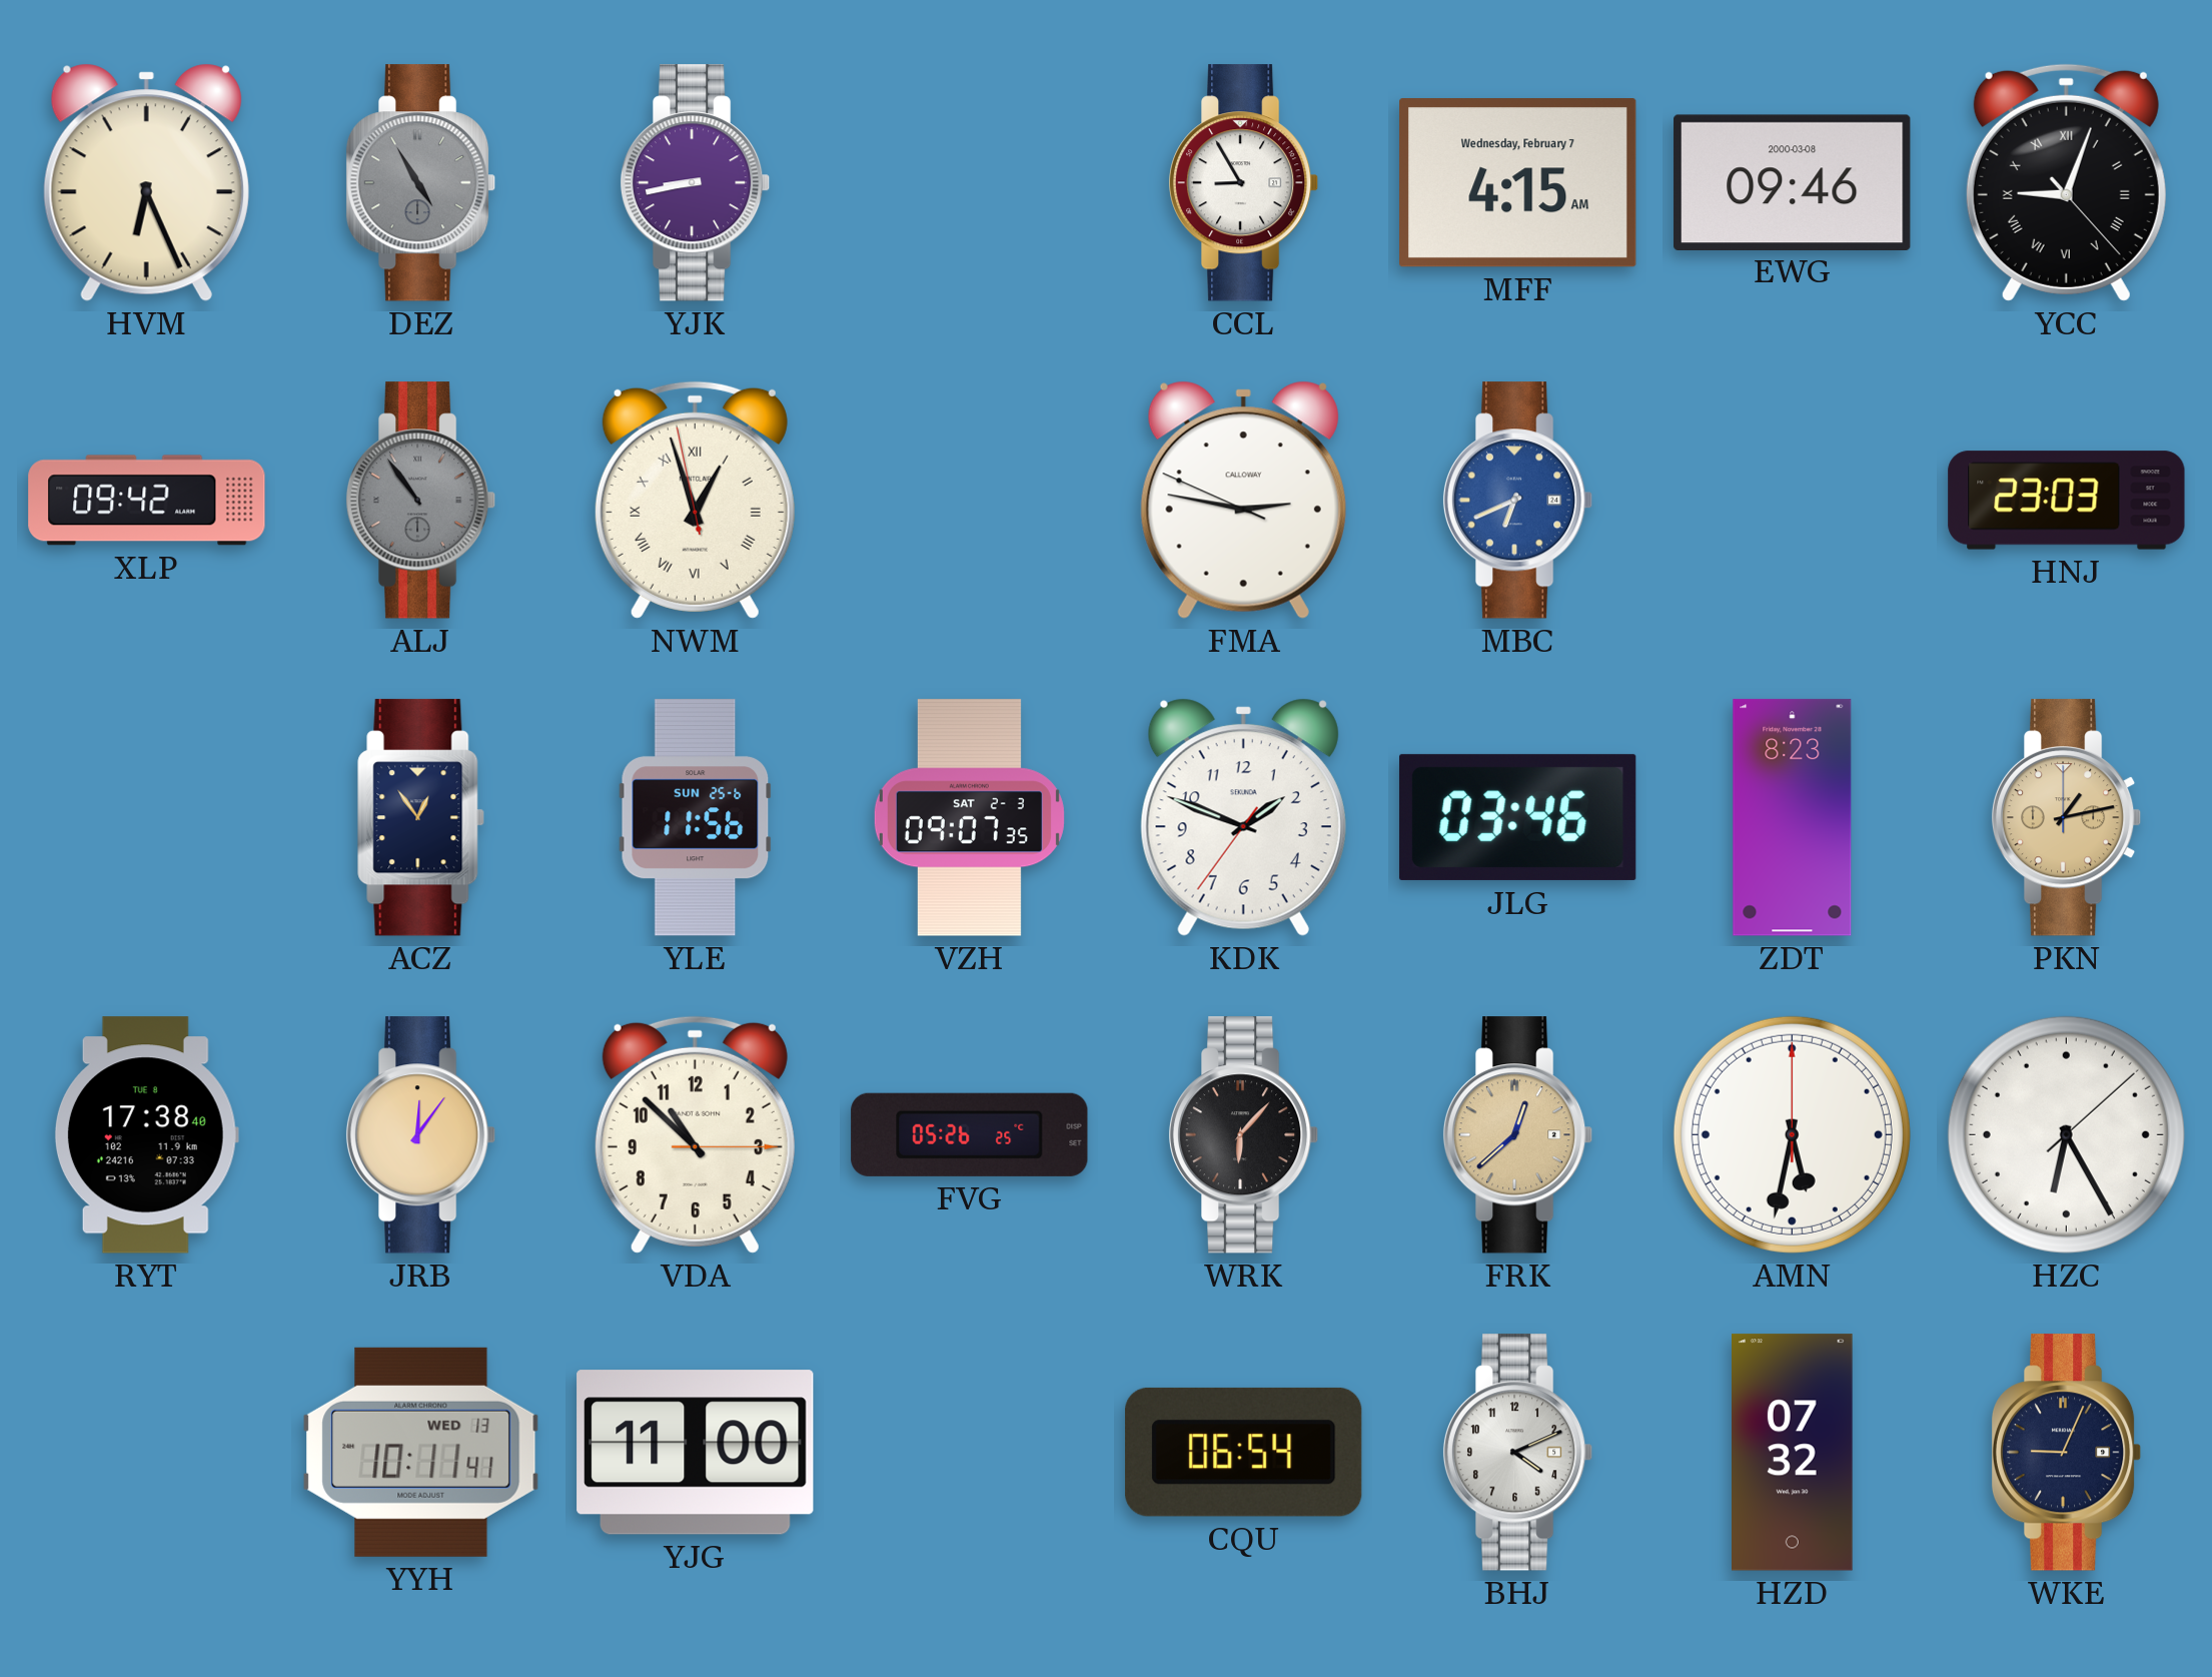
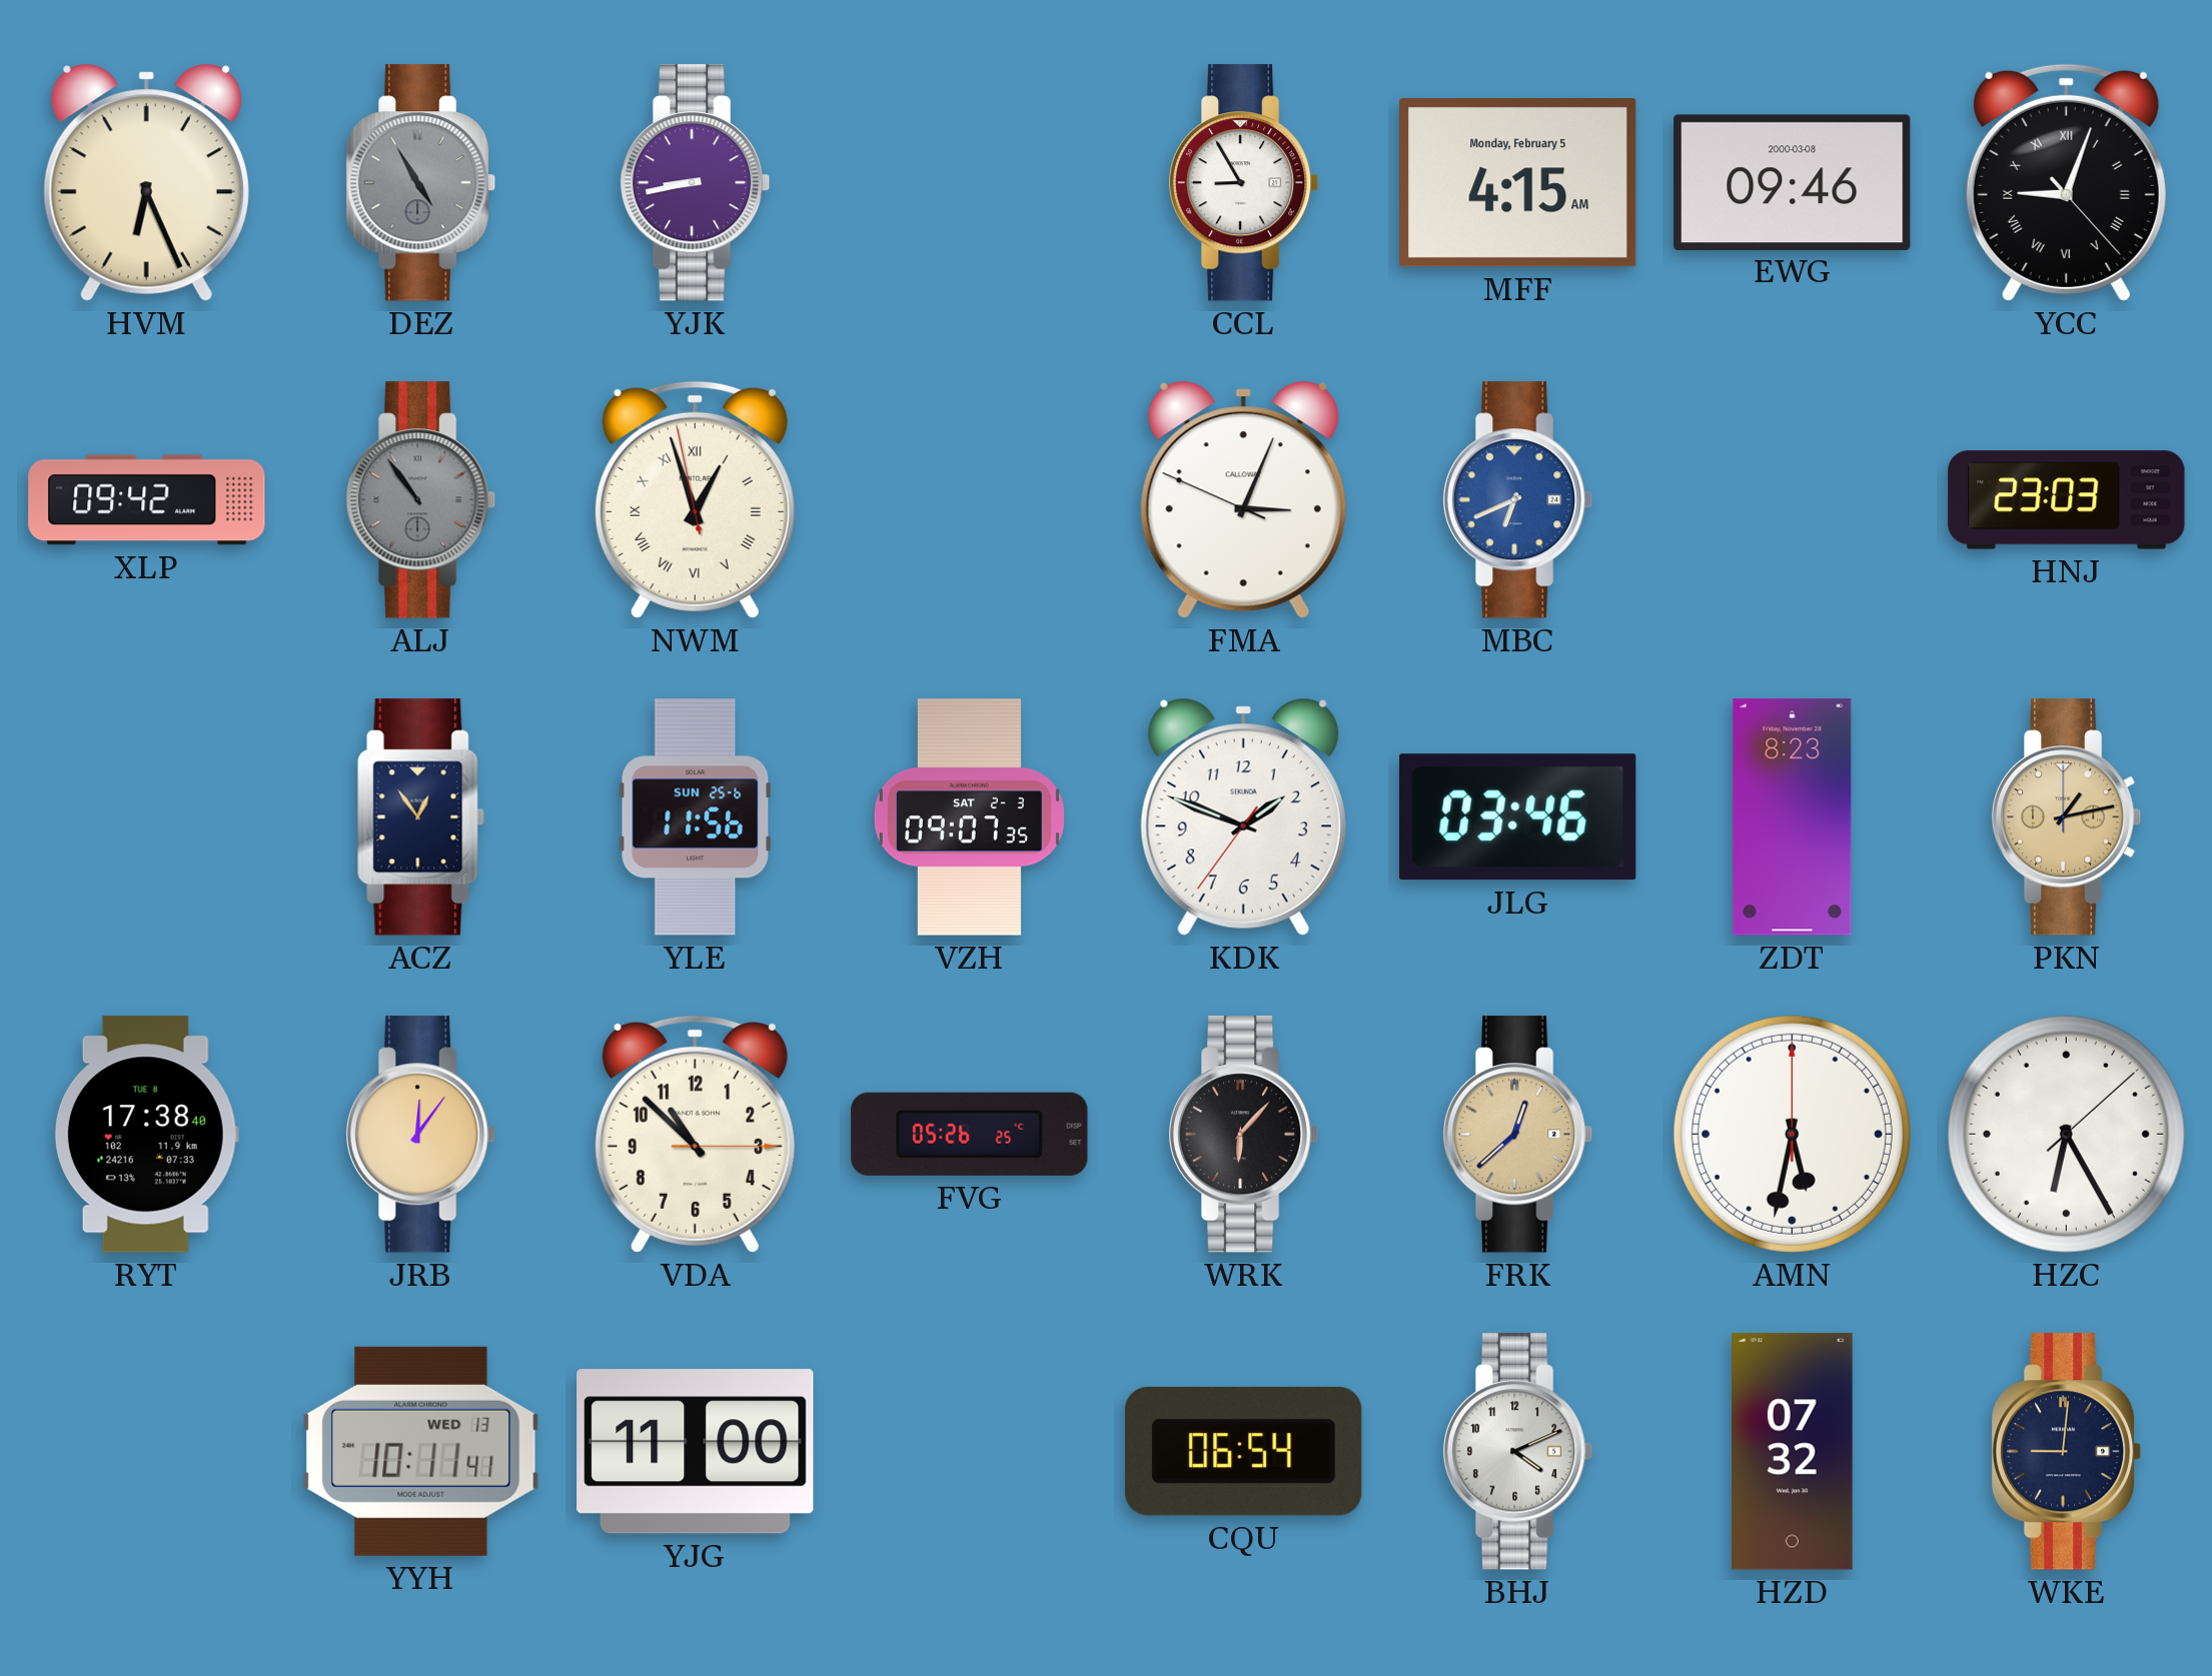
MFF date: Wednesday, February 7 -> Monday, February 5 (1518, 183)
FMA: 2:46 -> 3:03 (1243, 499)
WKE: 9:04 -> 9:01 (2067, 1452)
